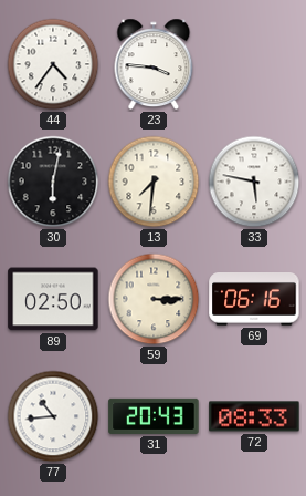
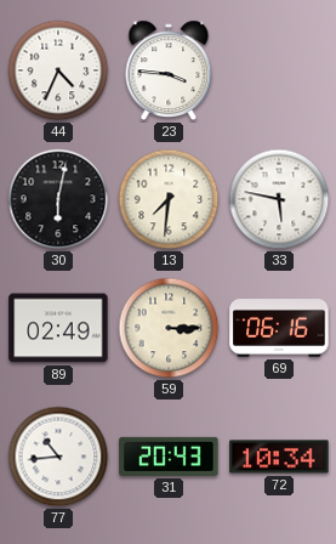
44: 4:36 -> 4:34 (58, 70)
89: 02:50 -> 02:49 (58, 328)
72: 08:33 -> 10:34 (279, 457)
